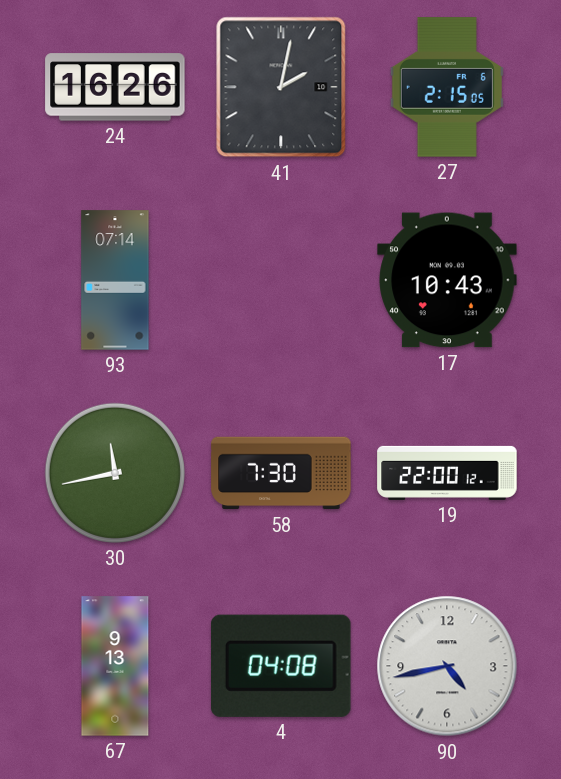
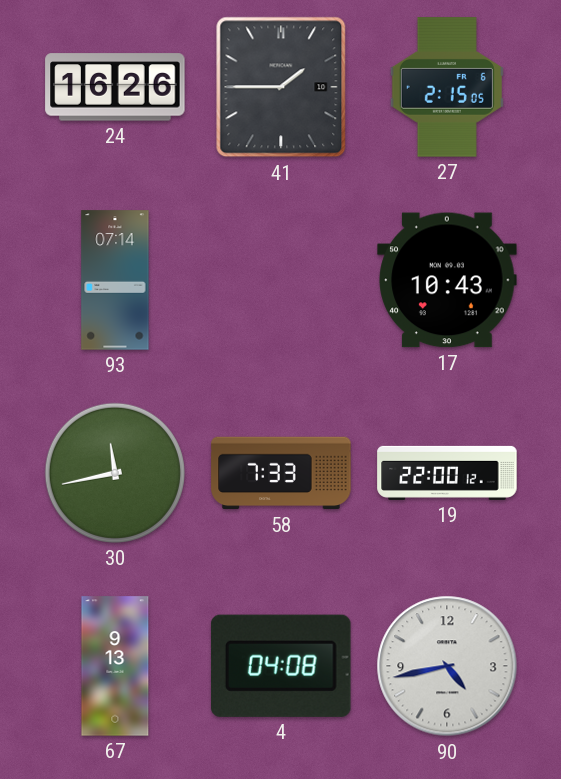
41: 2:02 -> 1:45 (281, 87)
58: 7:30 -> 7:33 (281, 473)
